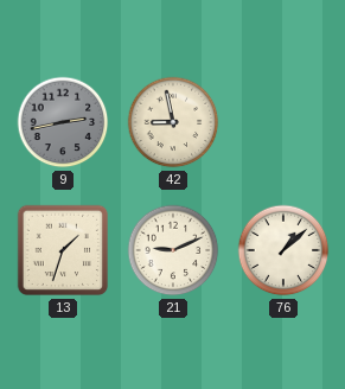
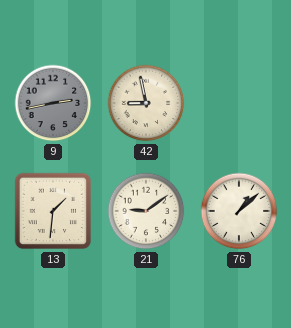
13: 1:33 -> 1:31 (53, 211)
21: 9:11 -> 9:09 (146, 211)
